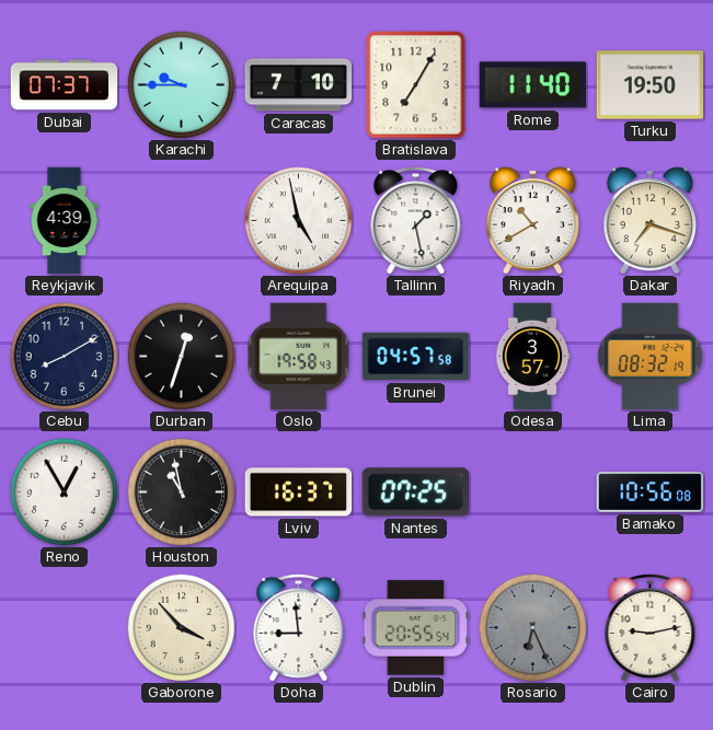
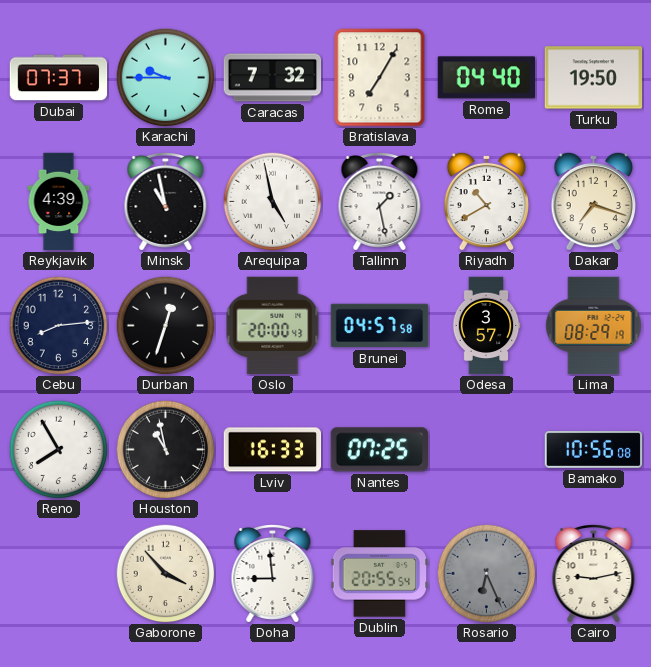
Caracas: 7:10 -> 7:32 (273, 78)
Rome: 11:40 -> 04:40 (486, 78)
Minsk: none -> 10:58 (166, 202)
Cebu: 8:10 -> 8:14 (59, 326)
Oslo: 19:58 -> 20:00 (273, 326)
Lima: 08:32 -> 08:29 (594, 326)
Reno: 12:55 -> 7:55 (59, 450)
Lviv: 16:37 -> 16:33 (273, 450)
